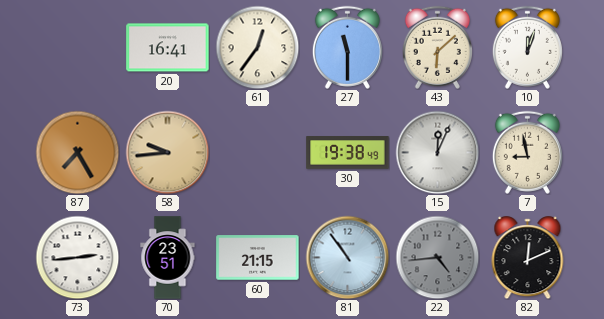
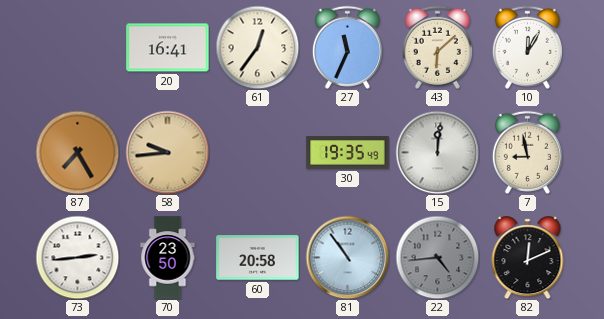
27: 11:30 -> 11:34 (347, 47)
10: 12:03 -> 12:05 (527, 47)
30: 19:38 -> 19:35 (348, 153)
15: 12:04 -> 12:01 (437, 152)
70: 23:51 -> 23:50 (168, 258)
60: 21:15 -> 20:58 (258, 258)
